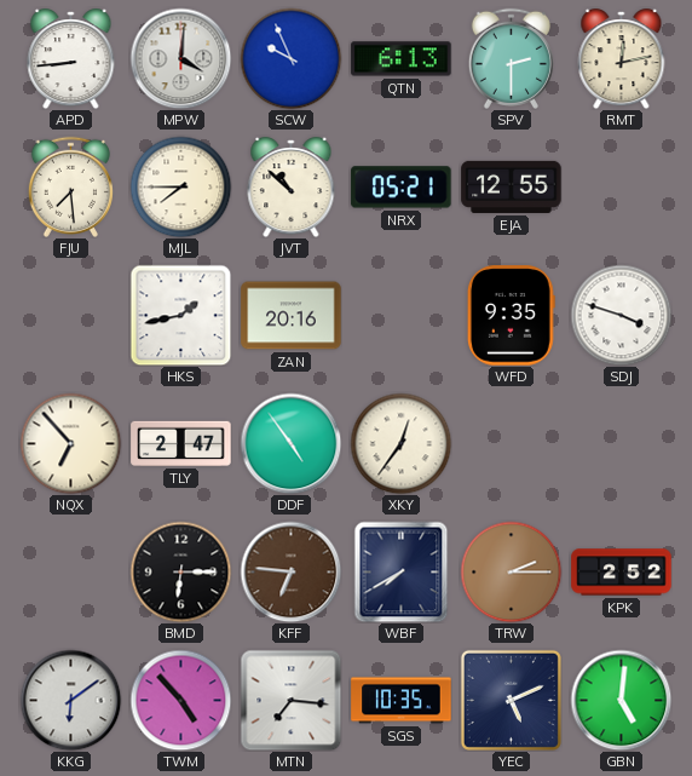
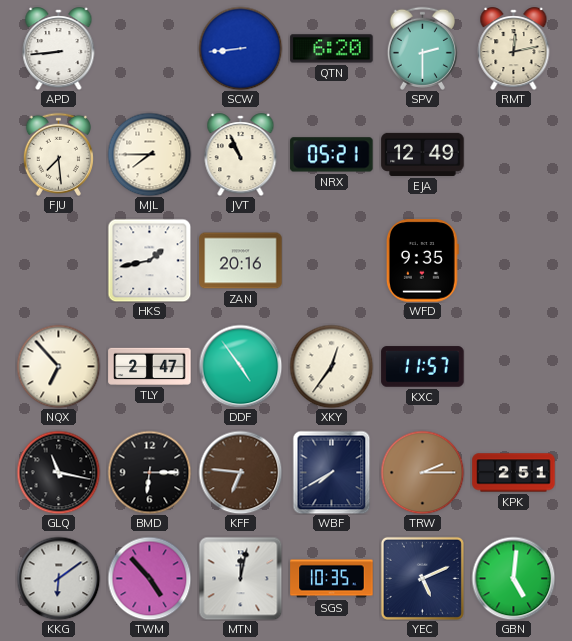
MPW: 4:01 -> none (180, 58)
SCW: 9:56 -> 8:44 (240, 48)
QTN: 6:13 -> 6:20 (332, 49)
JVT: 10:52 -> 10:56 (241, 155)
EJA: 12:55 -> 12:49 (423, 154)
SDJ: 3:48 -> none (621, 315)
KXC: none -> 11:57 (423, 367)
GLQ: none -> 11:17 (58, 472)
KPK: 2:52 -> 2:51 (514, 473)
MTN: 7:16 -> 12:02 (240, 578)
